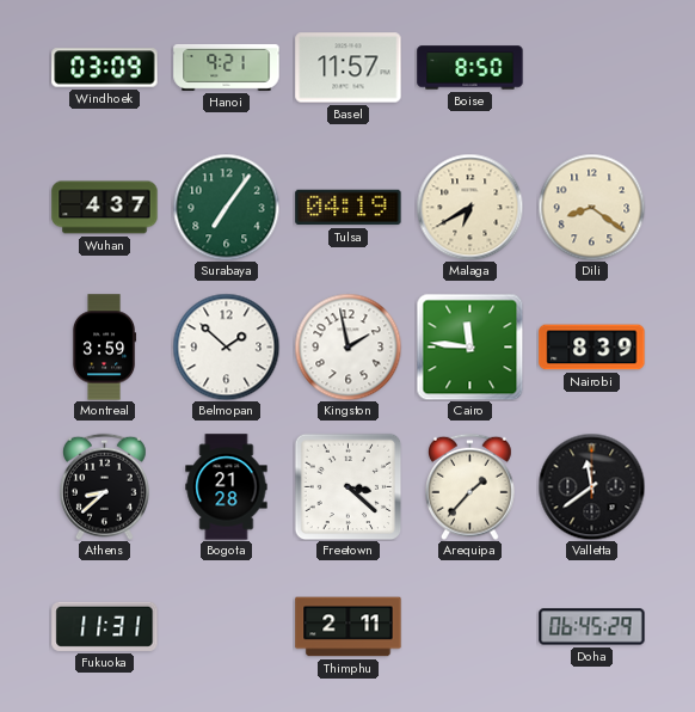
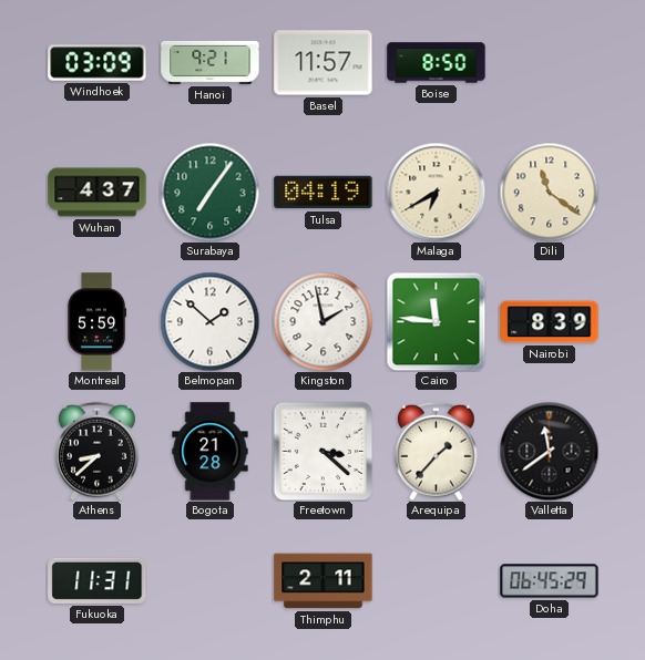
Dili: 8:21 -> 11:21 (549, 192)
Montreal: 3:59 -> 5:59 (96, 322)
